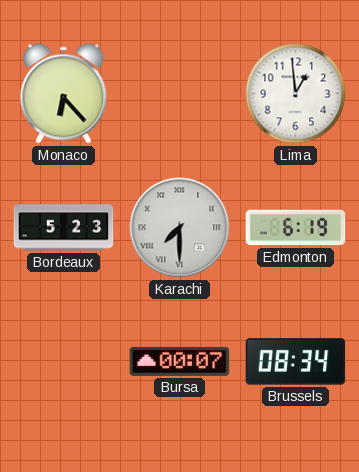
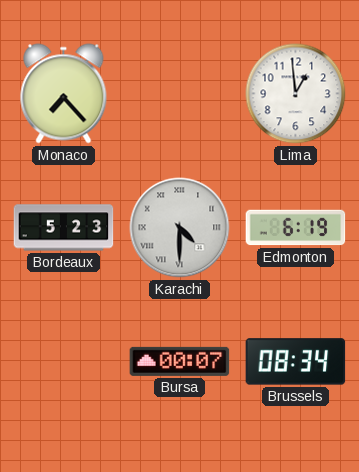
Monaco: 6:23 -> 7:23 (64, 94)
Karachi: 7:30 -> 4:30 (180, 228)
